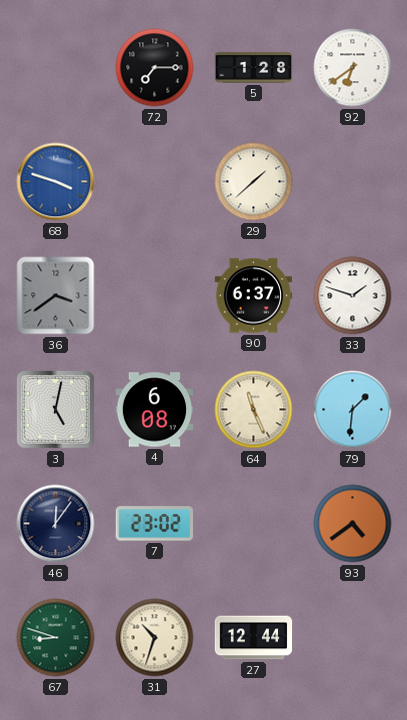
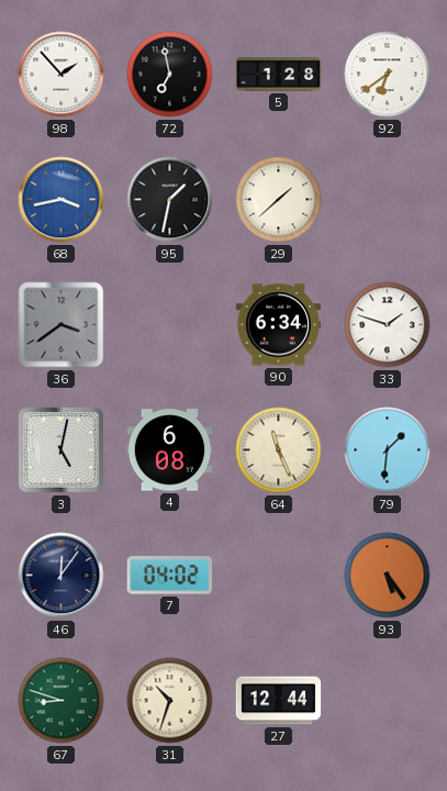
98: none -> 1:53 (62, 75)
72: 7:15 -> 6:58 (170, 75)
68: 3:48 -> 3:43 (62, 200)
95: none -> 1:32 (170, 200)
90: 6:37 -> 6:34 (279, 325)
7: 23:02 -> 04:02 (169, 576)
93: 4:39 -> 5:24 (388, 576)
